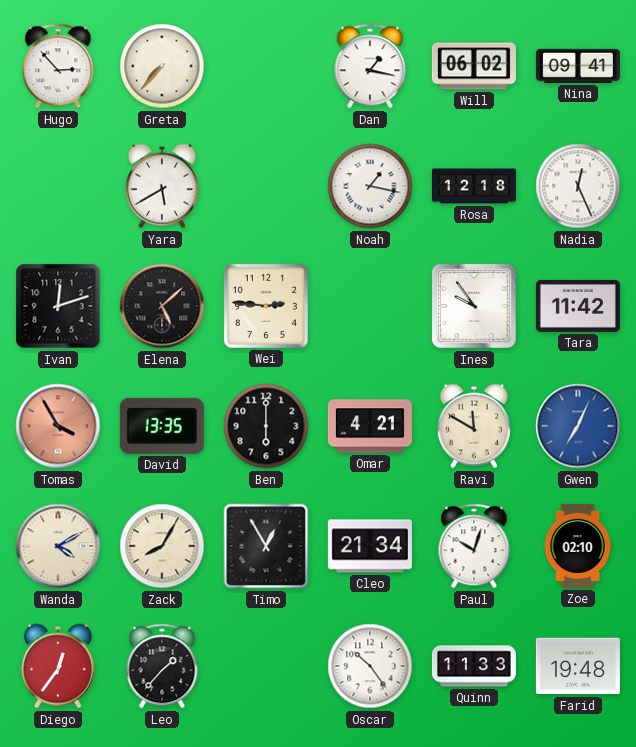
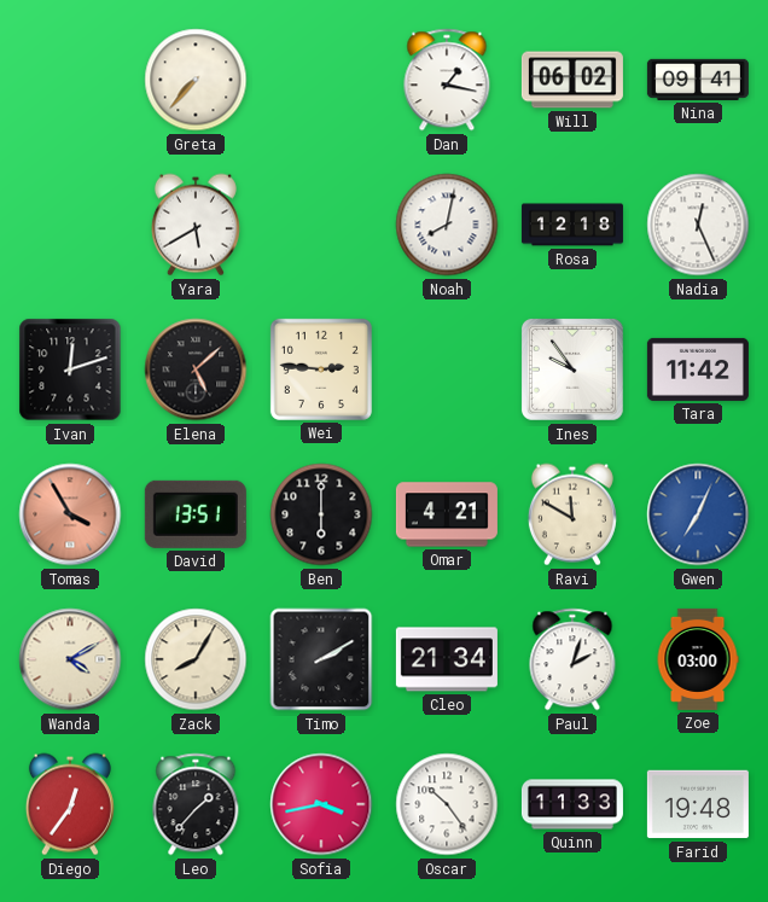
Hugo: 2:53 -> none (58, 66)
Noah: 1:17 -> 8:02 (447, 225)
David: 13:35 -> 13:51 (196, 514)
Timo: 12:55 -> 2:10 (321, 659)
Paul: 10:03 -> 2:03 (572, 659)
Zoe: 02:10 -> 03:00 (698, 659)
Sofia: none -> 3:43 (321, 804)
